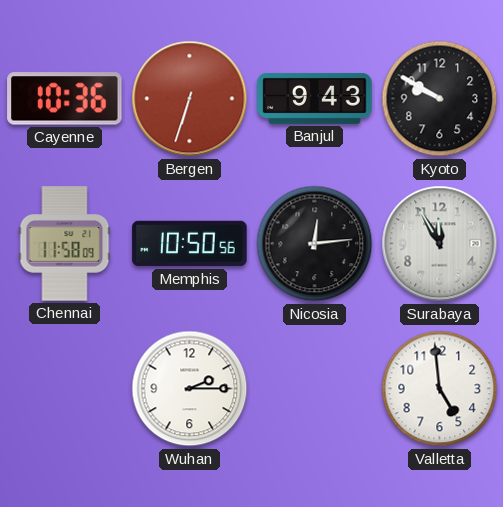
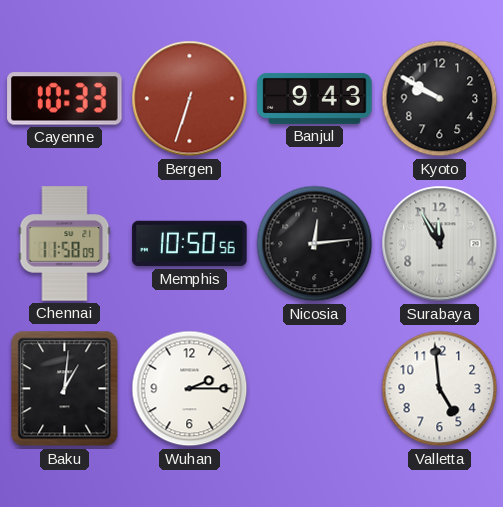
Cayenne: 10:36 -> 10:33 (65, 99)
Baku: none -> 1:01 (65, 389)
